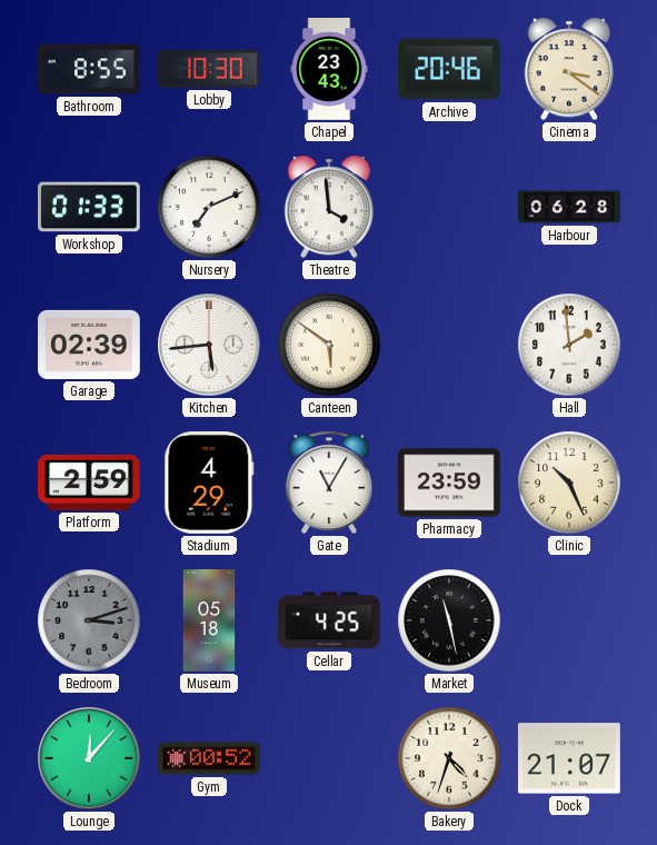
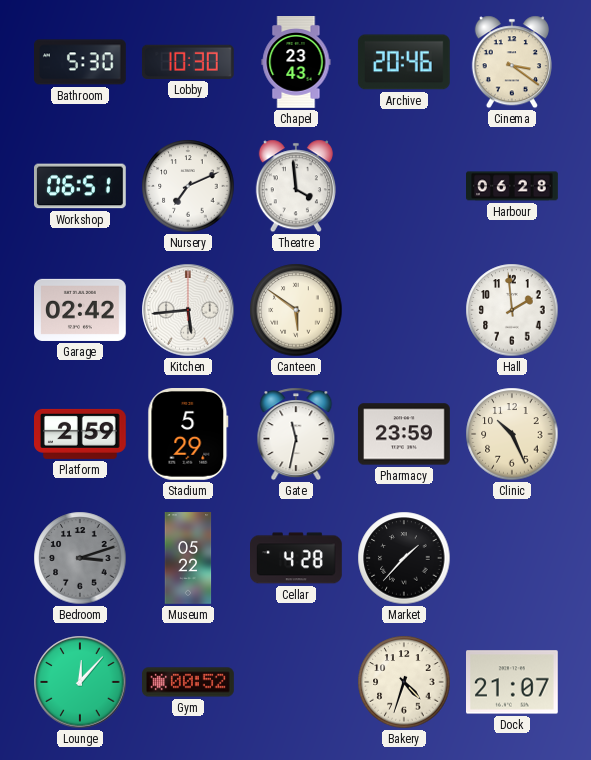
Bathroom: 8:55 -> 5:30 (81, 62)
Workshop: 01:33 -> 06:51 (81, 186)
Garage: 02:39 -> 02:42 (81, 310)
Stadium: 4:29 -> 5:29 (188, 435)
Gate: 11:05 -> 11:32 (296, 434)
Museum: 05:18 -> 05:22 (188, 558)
Cellar: 4:25 -> 4:28 (297, 558)
Market: 11:28 -> 1:37 (404, 558)
